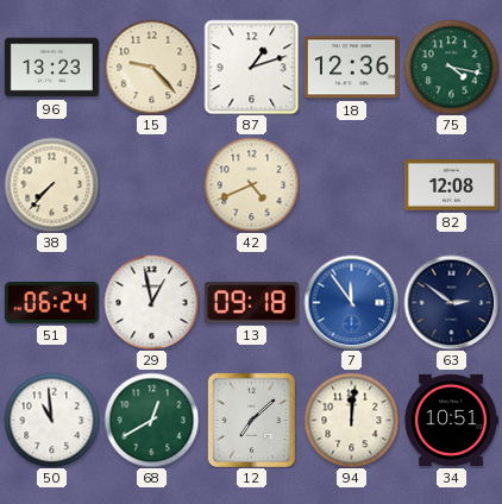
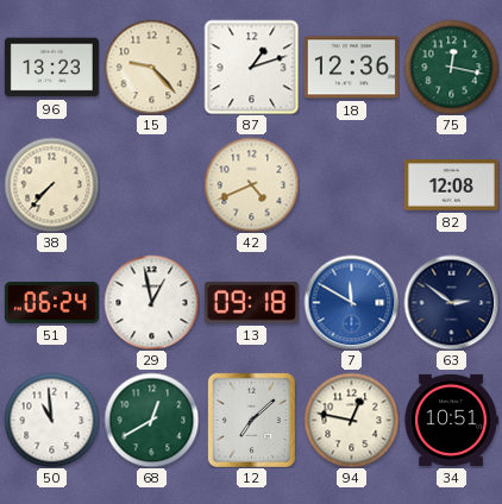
75: 4:17 -> 12:17 (451, 67)
7: 11:54 -> 11:50 (351, 302)
94: 12:01 -> 12:47 (351, 420)
